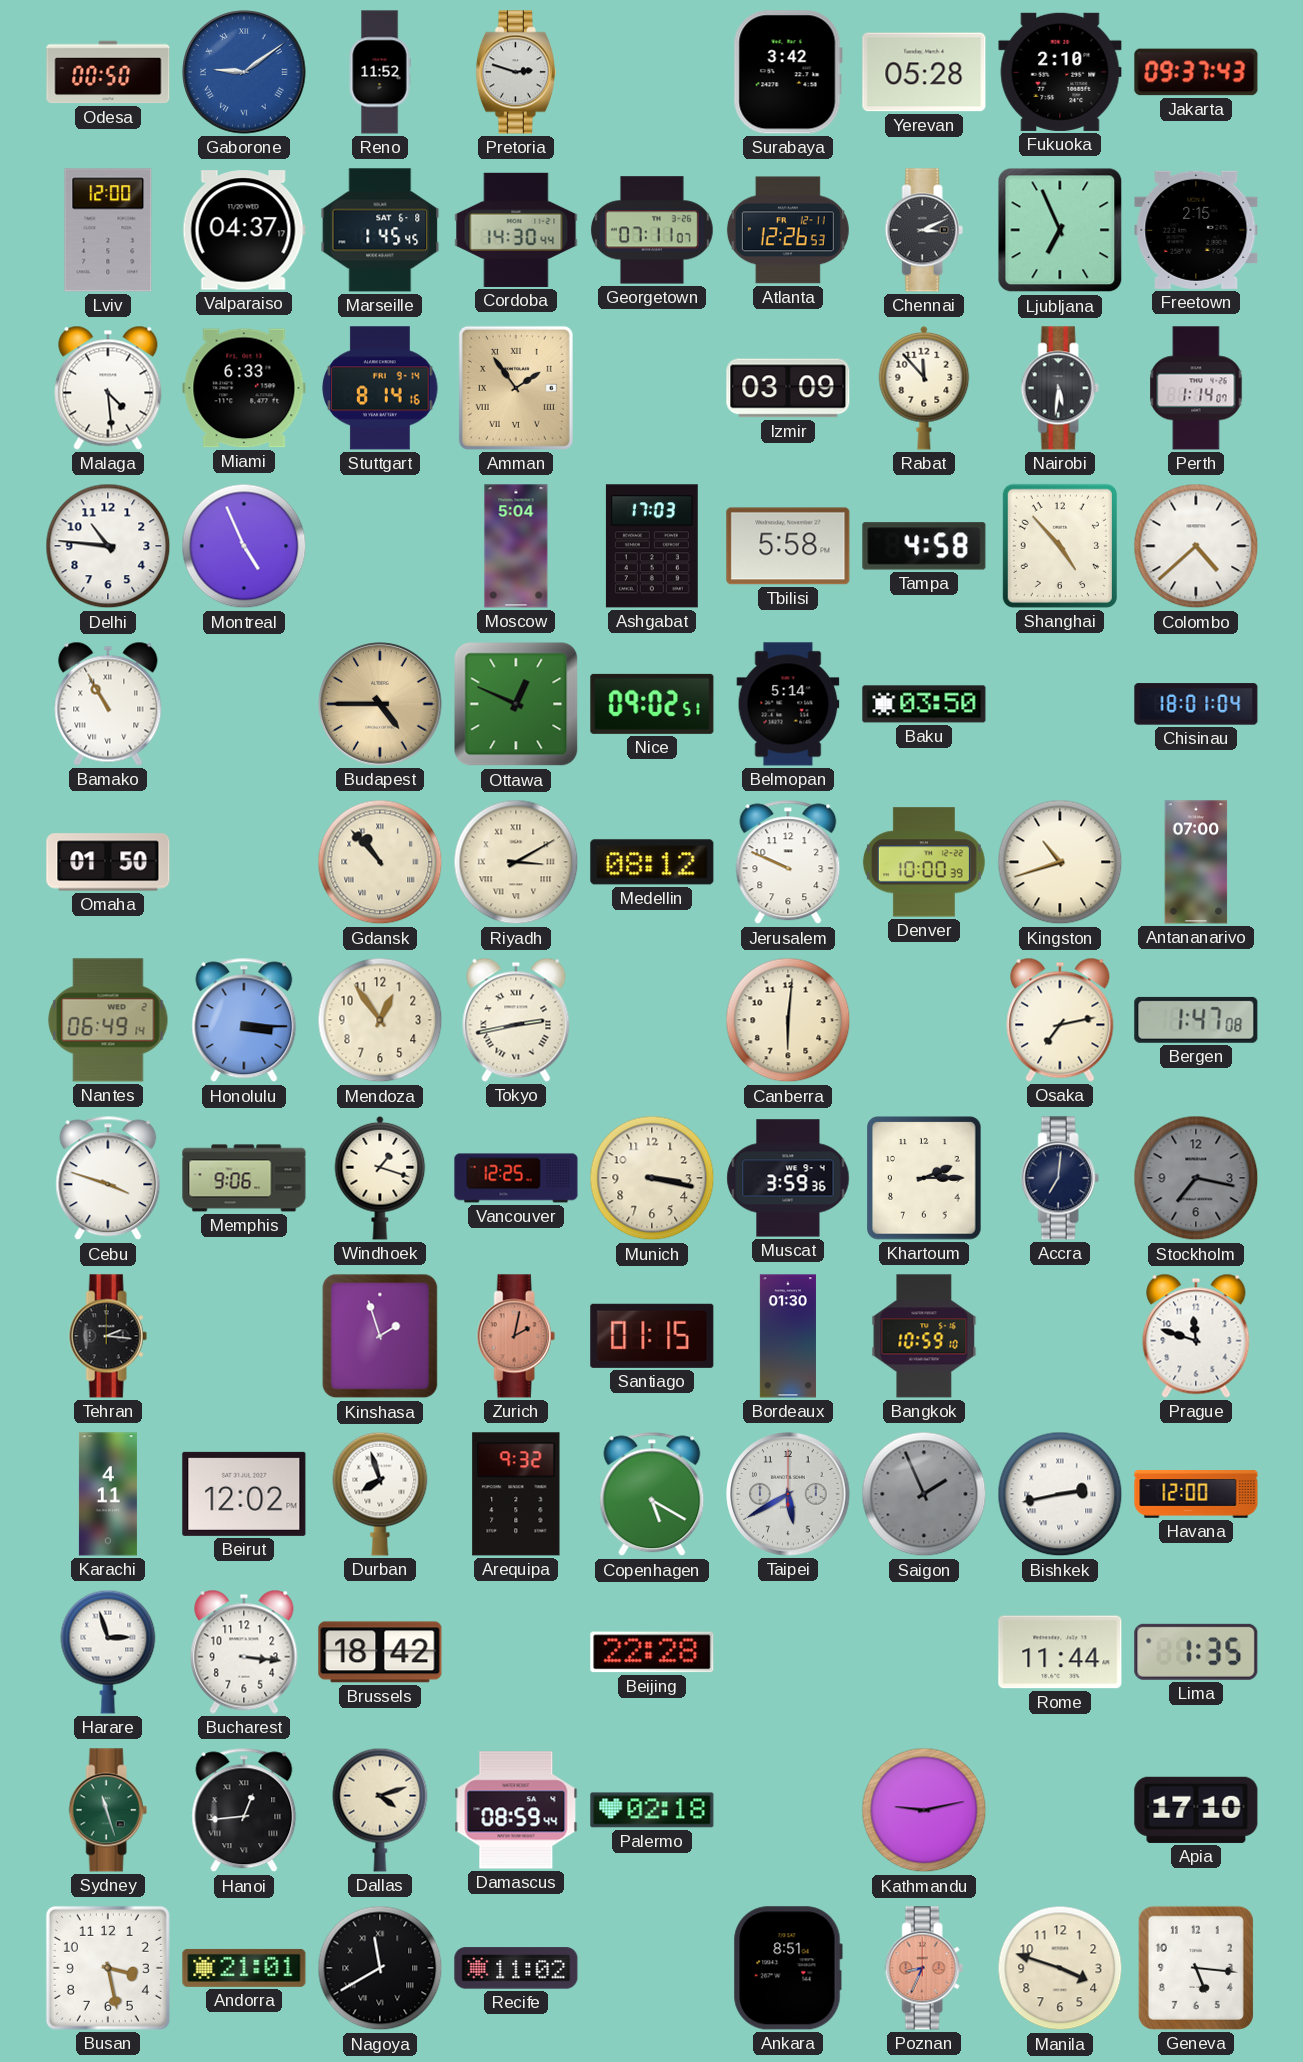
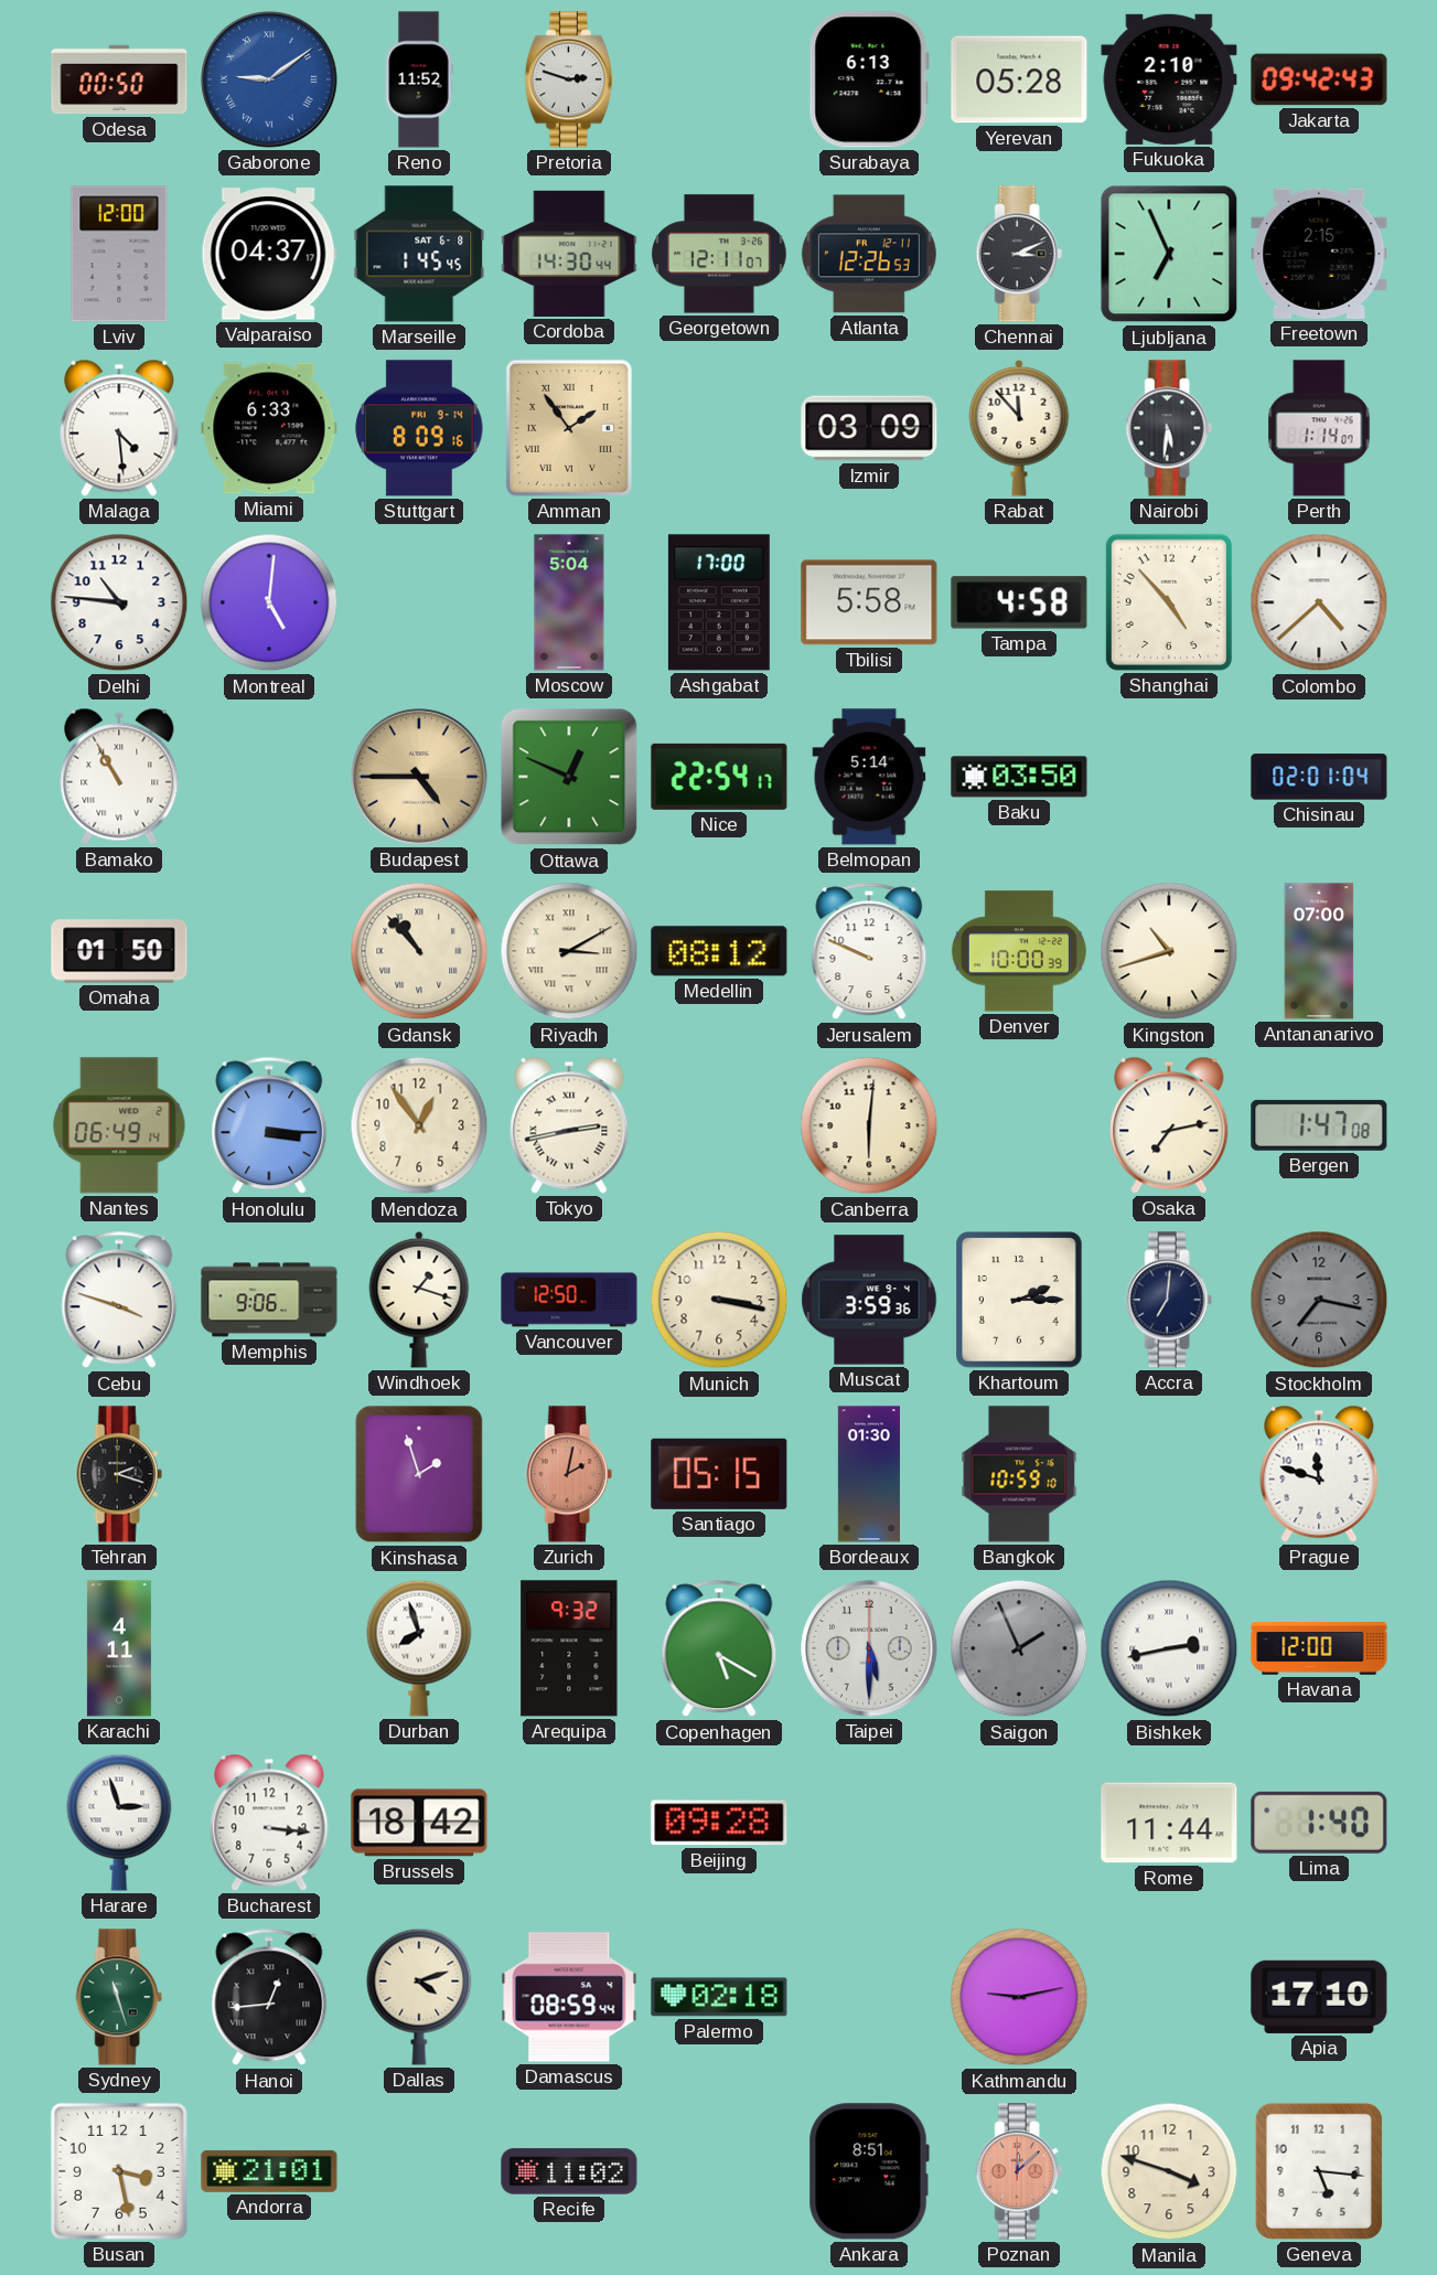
Surabaya: 3:42 -> 6:13 (869, 79)
Jakarta: 09:37 -> 09:42 (1319, 79)
Georgetown: 07:11 -> 12:11 (719, 254)
Stuttgart: 8:14 -> 8:09 (419, 428)
Montreal: 4:56 -> 5:01 (269, 602)
Ashgabat: 17:03 -> 17:00 (719, 602)
Nice: 09:02 -> 22:54 (719, 777)
Chisinau: 18:01 -> 02:01 (1319, 777)
Vancouver: 12:25 -> 12:50 (569, 1300)
Tehran: 2:16 -> 2:18 (119, 1474)
Santiago: 01:15 -> 05:15 (719, 1474)
Beirut: 12:02 -> none (244, 1494)
Taipei: 5:40 -> 5:30 (869, 1648)
Beijing: 22:28 -> 09:28 (719, 1823)
Lima: 1:35 -> 1:40 (1319, 1823)
Nagoya: 11:40 -> none (380, 1968)
Poznan: 8:34 -> 12:08 (1019, 2171)
